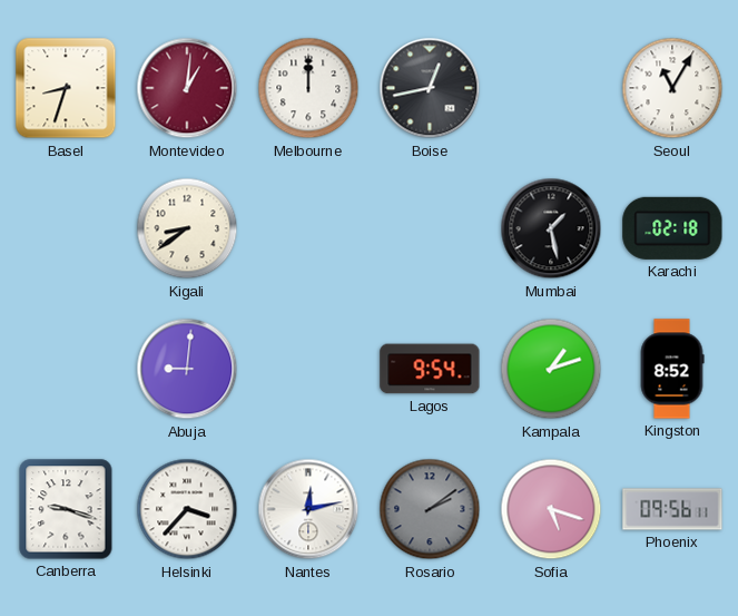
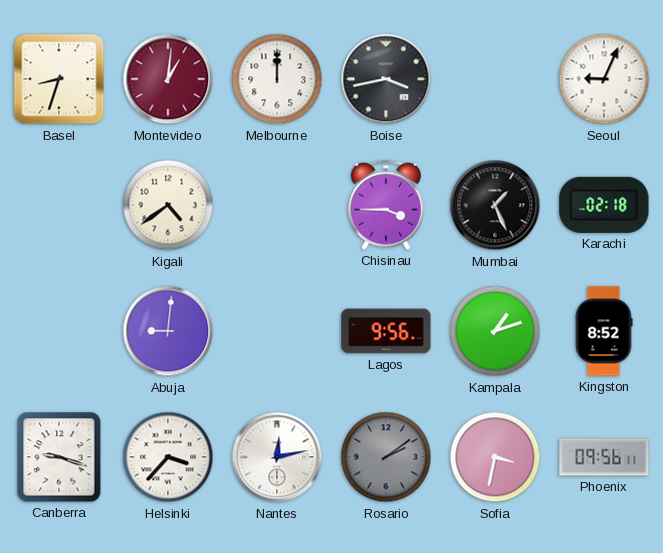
Boise: 12:43 -> 3:43 (386, 79)
Seoul: 11:05 -> 9:04 (604, 79)
Kigali: 8:39 -> 4:39 (168, 205)
Chisinau: none -> 3:45 (386, 205)
Mumbai: 1:28 -> 1:26 (495, 205)
Lagos: 9:54 -> 9:56 (386, 331)
Sofia: 5:18 -> 3:32 (495, 457)
